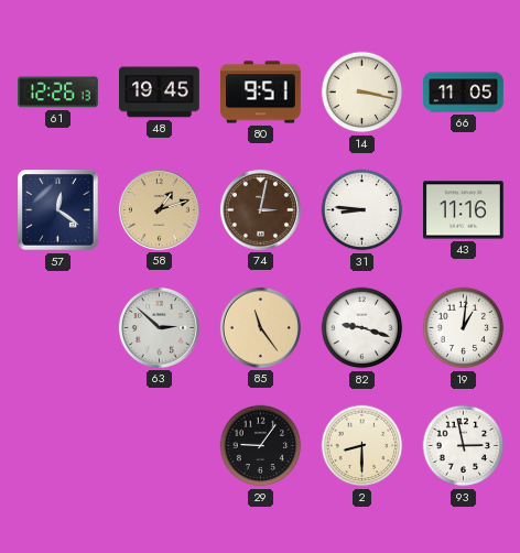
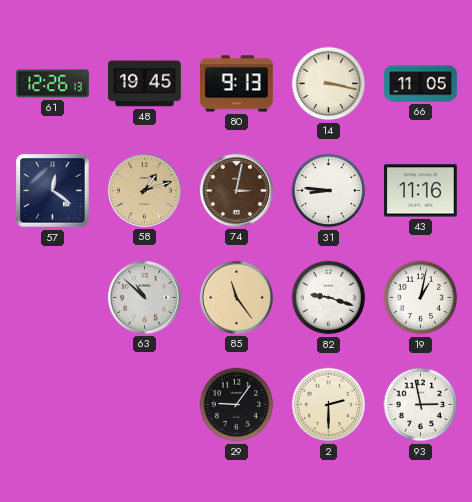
80: 9:51 -> 9:13 (237, 84)
63: 2:52 -> 10:52 (144, 297)
19: 1:01 -> 1:02 (421, 298)
2: 8:30 -> 2:30 (329, 405)
